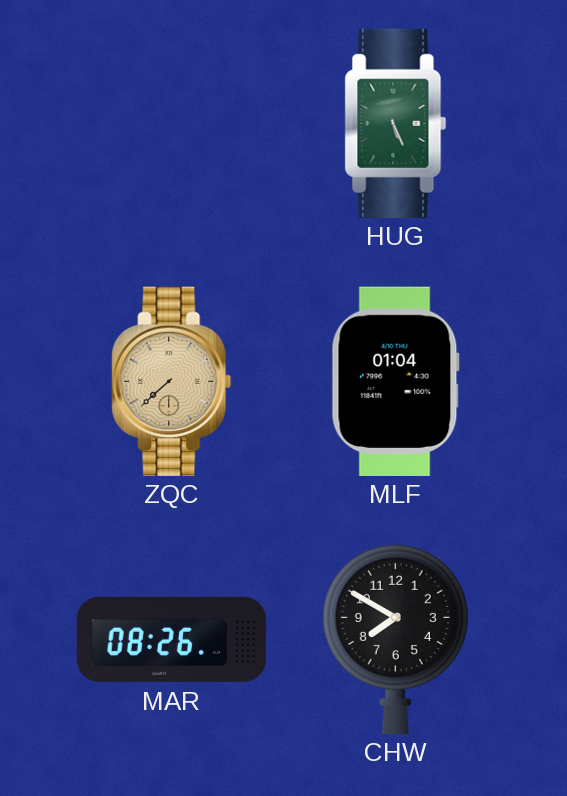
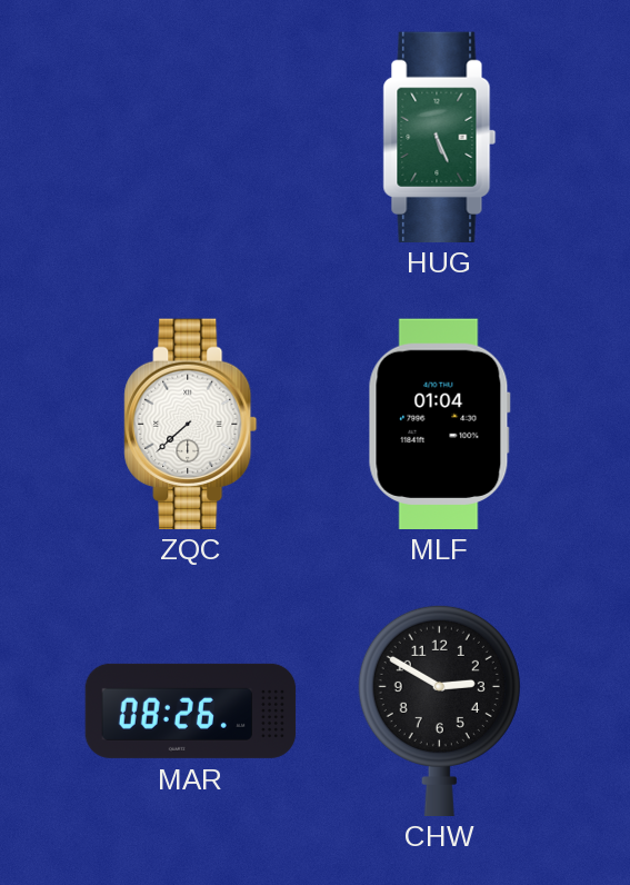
ZQC dial: champagne -> white (191, 424)
CHW: 7:50 -> 2:50 (439, 709)
